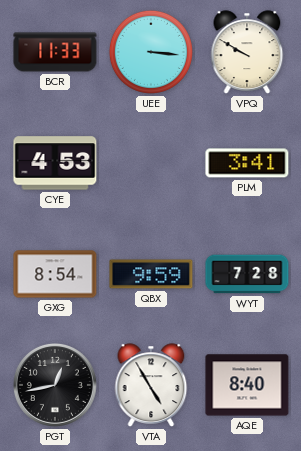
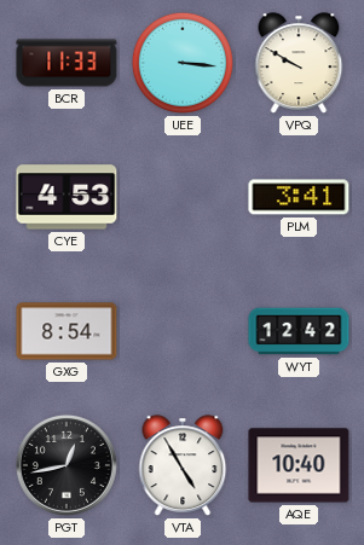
QBX: 9:59 -> none (151, 274)
WYT: 7:28 -> 12:42 (299, 331)
AQE: 8:40 -> 10:40 (299, 465)
